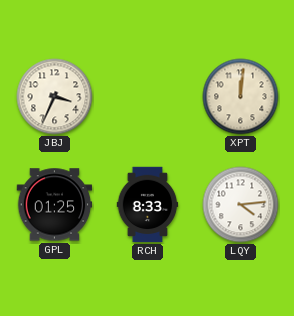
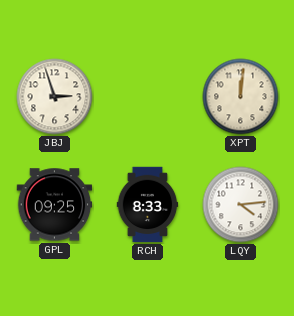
JBJ: 3:34 -> 2:57 (55, 97)
GPL: 01:25 -> 09:25 (55, 205)
